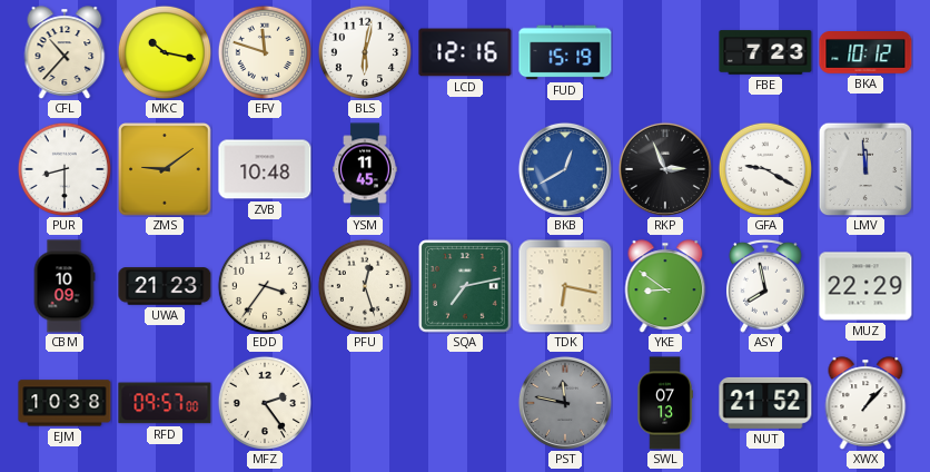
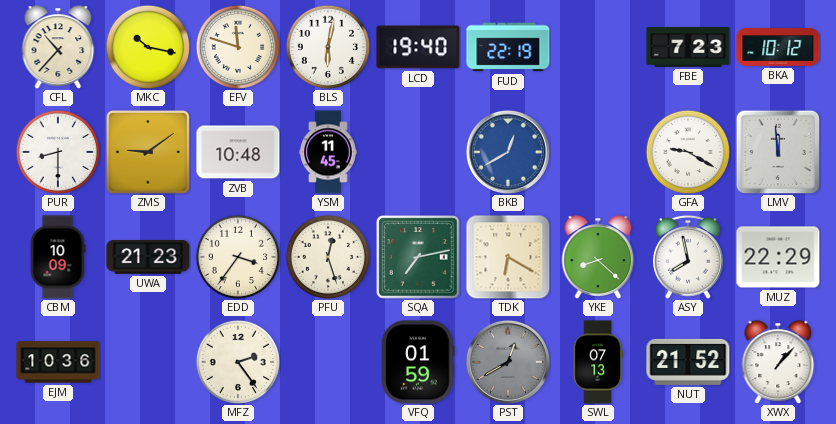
LCD: 12:16 -> 19:40 (418, 47)
FUD: 15:19 -> 22:19 (508, 47)
RKP: 2:56 -> none (665, 169)
TDK: 6:17 -> 6:20 (508, 257)
YKE: 8:51 -> 8:22 (598, 257)
EJM: 10:38 -> 10:36 (58, 362)
RFD: 09:57 -> none (165, 403)
VFQ: none -> 01:59 (418, 362)
PST: 11:47 -> 12:40 (508, 362)
